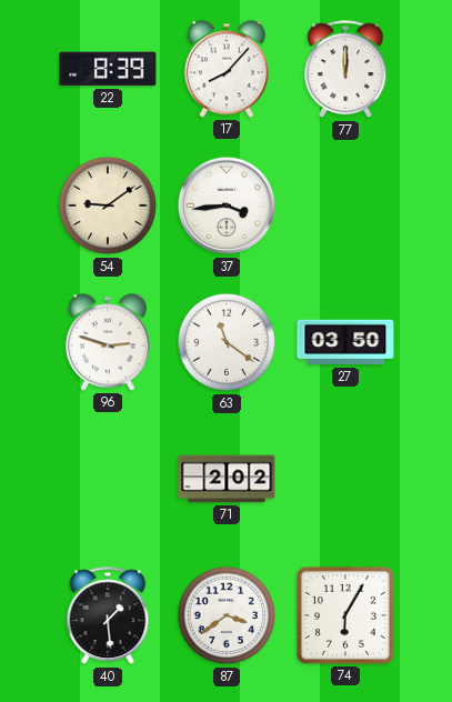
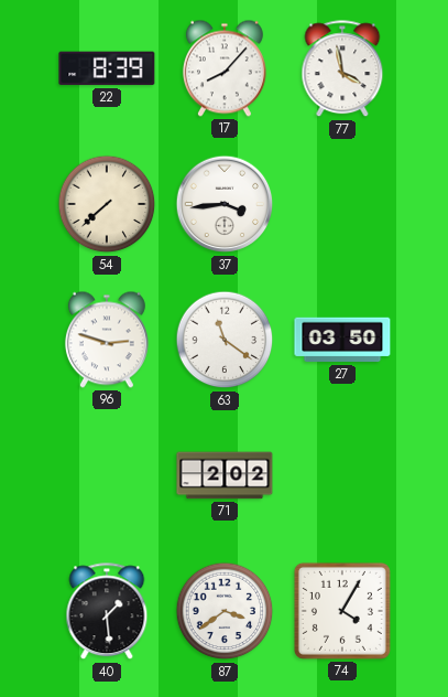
77: 12:00 -> 3:58 (342, 69)
54: 9:09 -> 7:38 (107, 204)
74: 6:05 -> 4:05 (342, 611)
